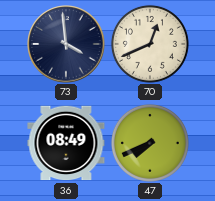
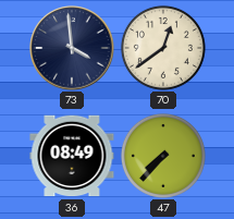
70: 12:41 -> 12:39 (163, 48)
47: 7:41 -> 7:37 (163, 156)
